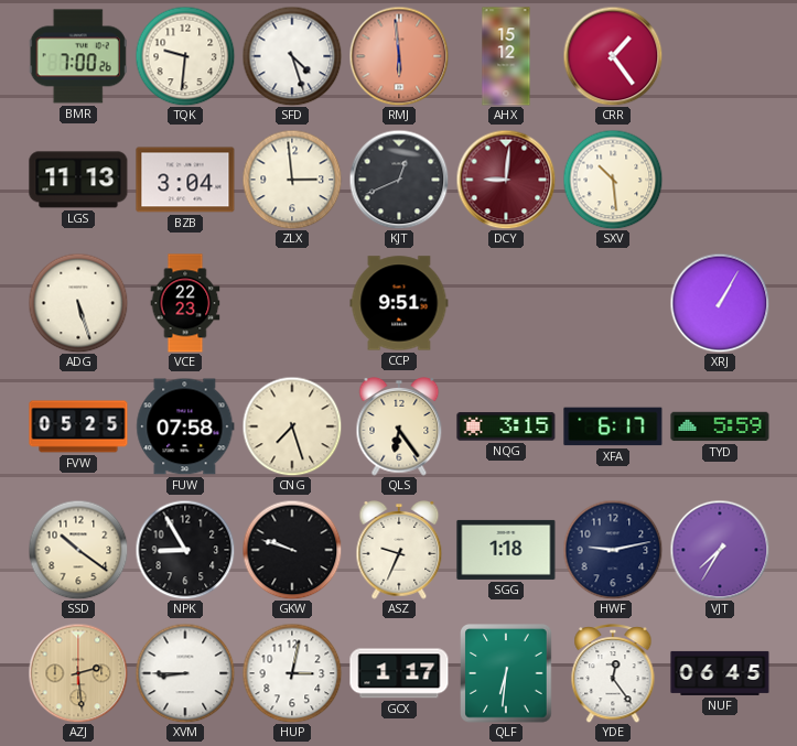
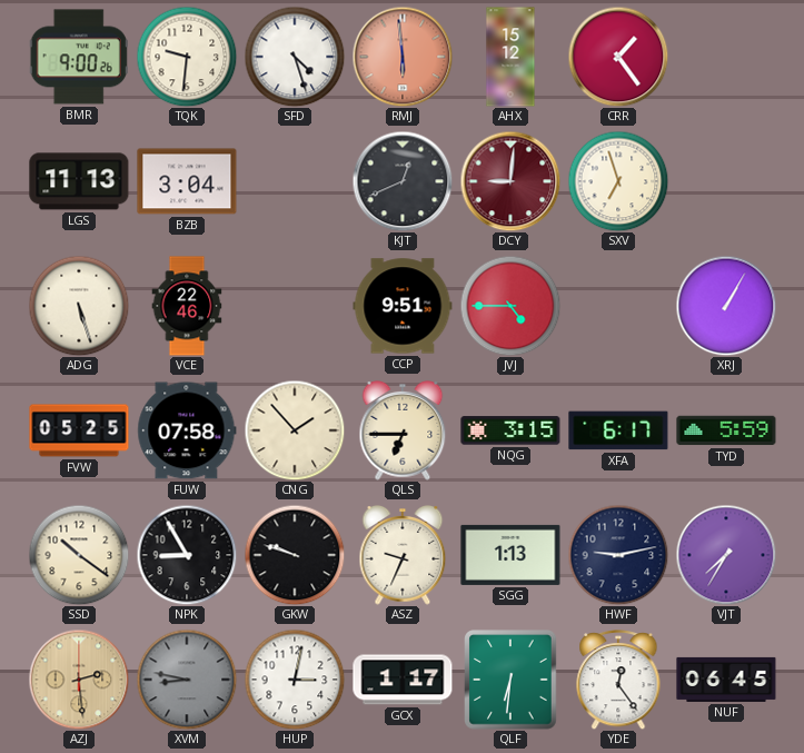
BMR: 7:00 -> 9:00 (79, 57)
ZLX: 2:59 -> none (292, 180)
SXV: 10:29 -> 6:57 (618, 181)
VCE: 22:23 -> 22:46 (187, 306)
JVJ: none -> 4:45 (510, 306)
CNG: 7:27 -> 1:53 (295, 430)
QLS: 6:24 -> 6:45 (403, 432)
SGG: 1:18 -> 1:13 (510, 555)
XVM: 8:45 -> 8:47 (187, 680)
XVM dial: white -> grey (187, 680)
